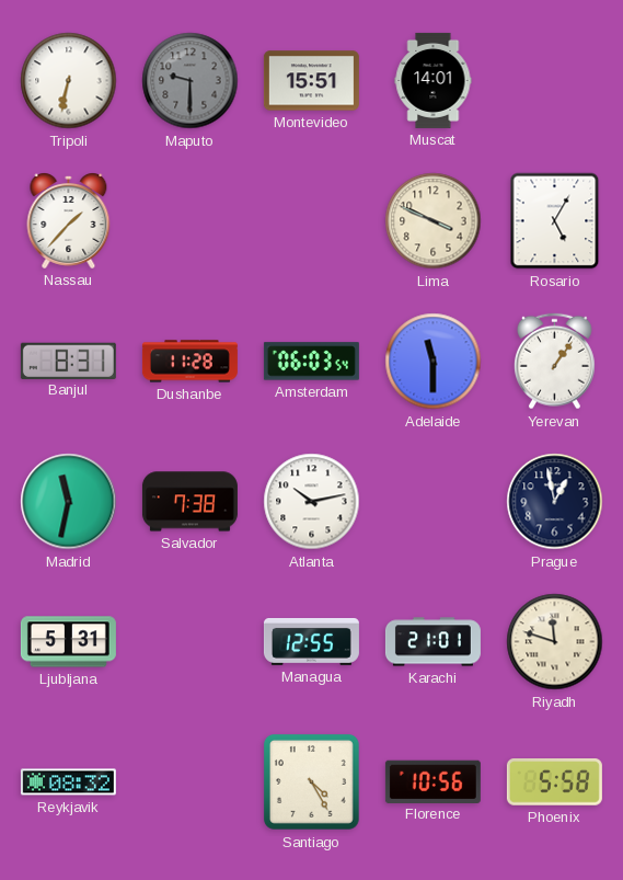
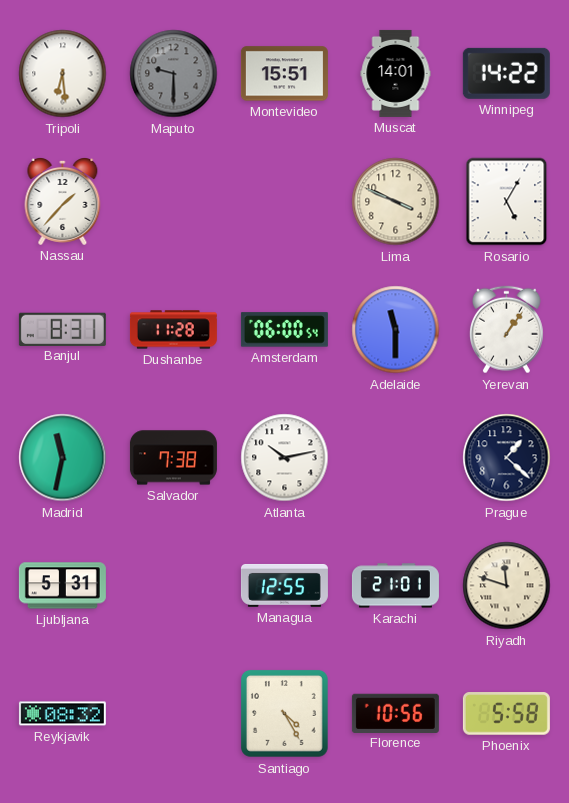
Tripoli: 6:32 -> 6:29 (63, 74)
Winnipeg: none -> 14:22 (506, 73)
Amsterdam: 06:03 -> 06:00 (284, 330)
Prague: 12:58 -> 1:22 (507, 458)
